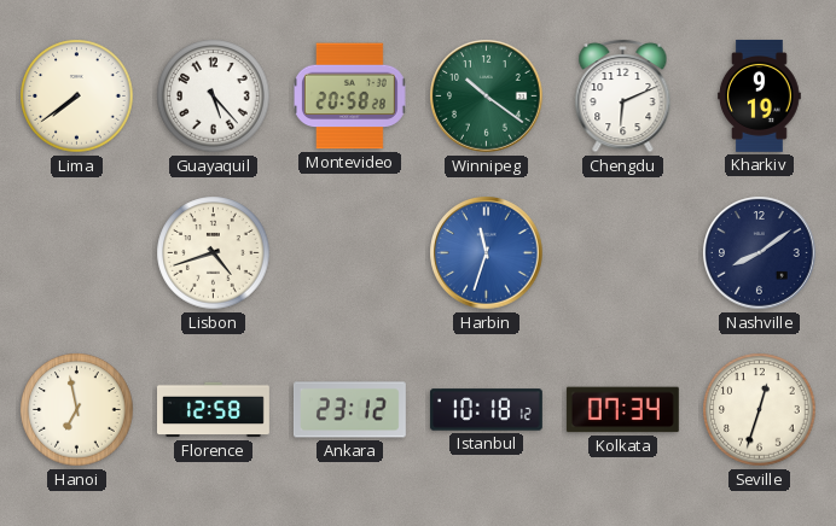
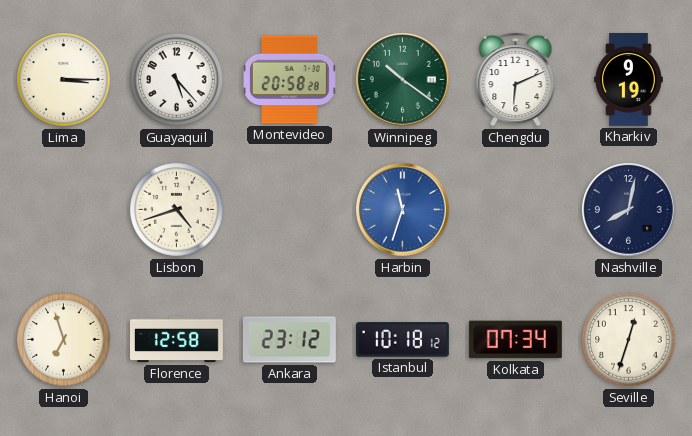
Lima: 7:39 -> 3:15 (64, 80)
Nashville: 8:09 -> 8:02 (629, 210)
Hanoi: 6:58 -> 6:57 (64, 340)
